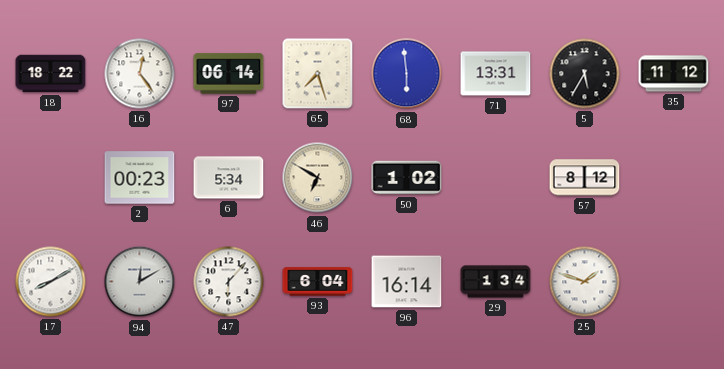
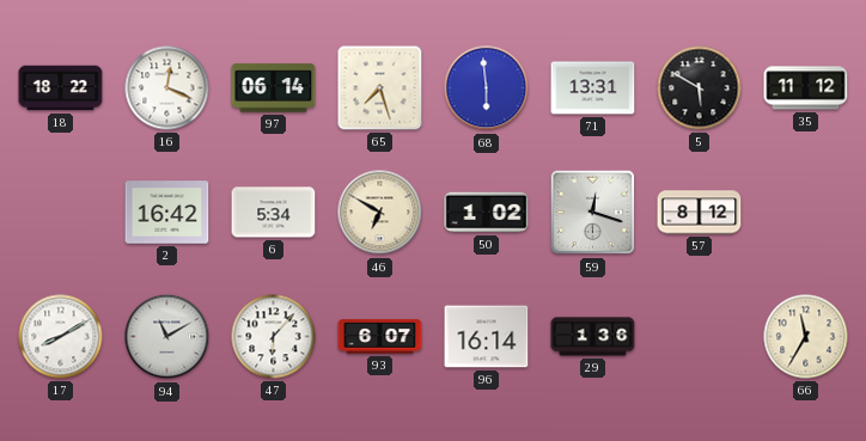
16: 12:24 -> 12:19 (167, 88)
5: 5:35 -> 5:50 (700, 88)
2: 00:23 -> 16:42 (167, 213)
59: none -> 12:18 (593, 213)
94: 12:10 -> 11:10 (167, 337)
93: 6:04 -> 6:07 (380, 337)
29: 1:34 -> 1:36 (593, 337)
25: 1:48 -> none (585, 282)
66: none -> 11:35 (806, 337)
